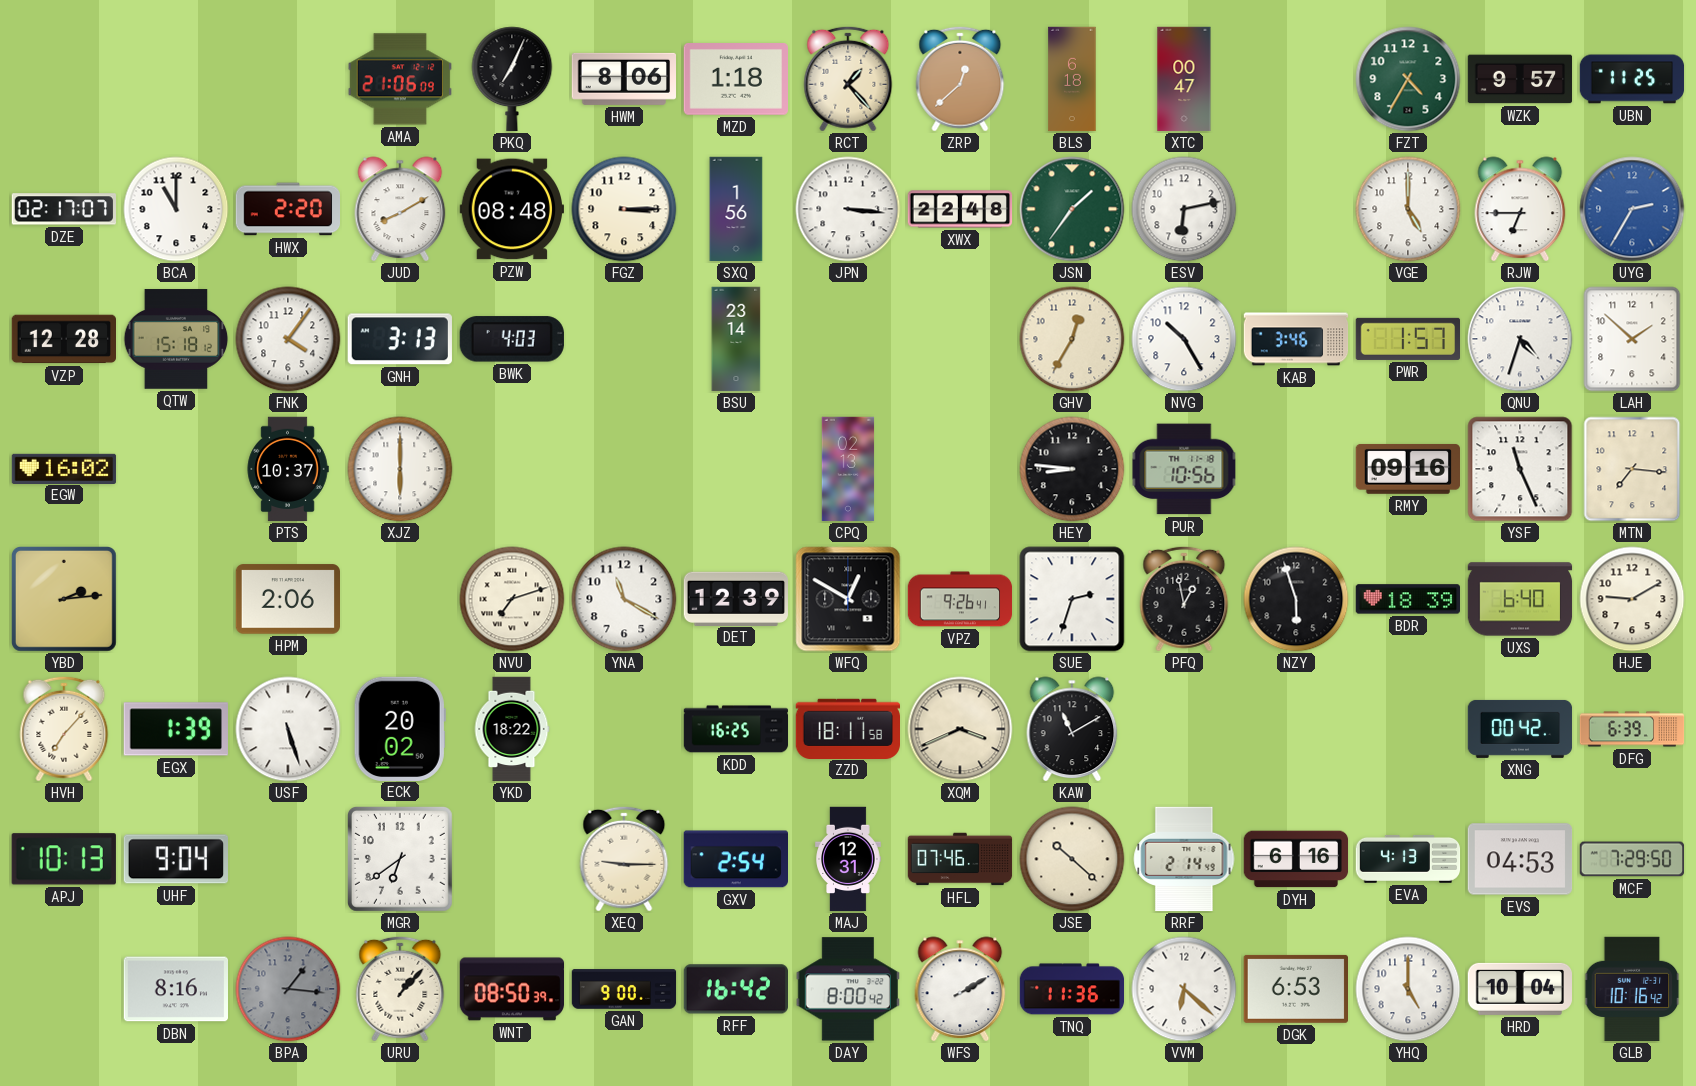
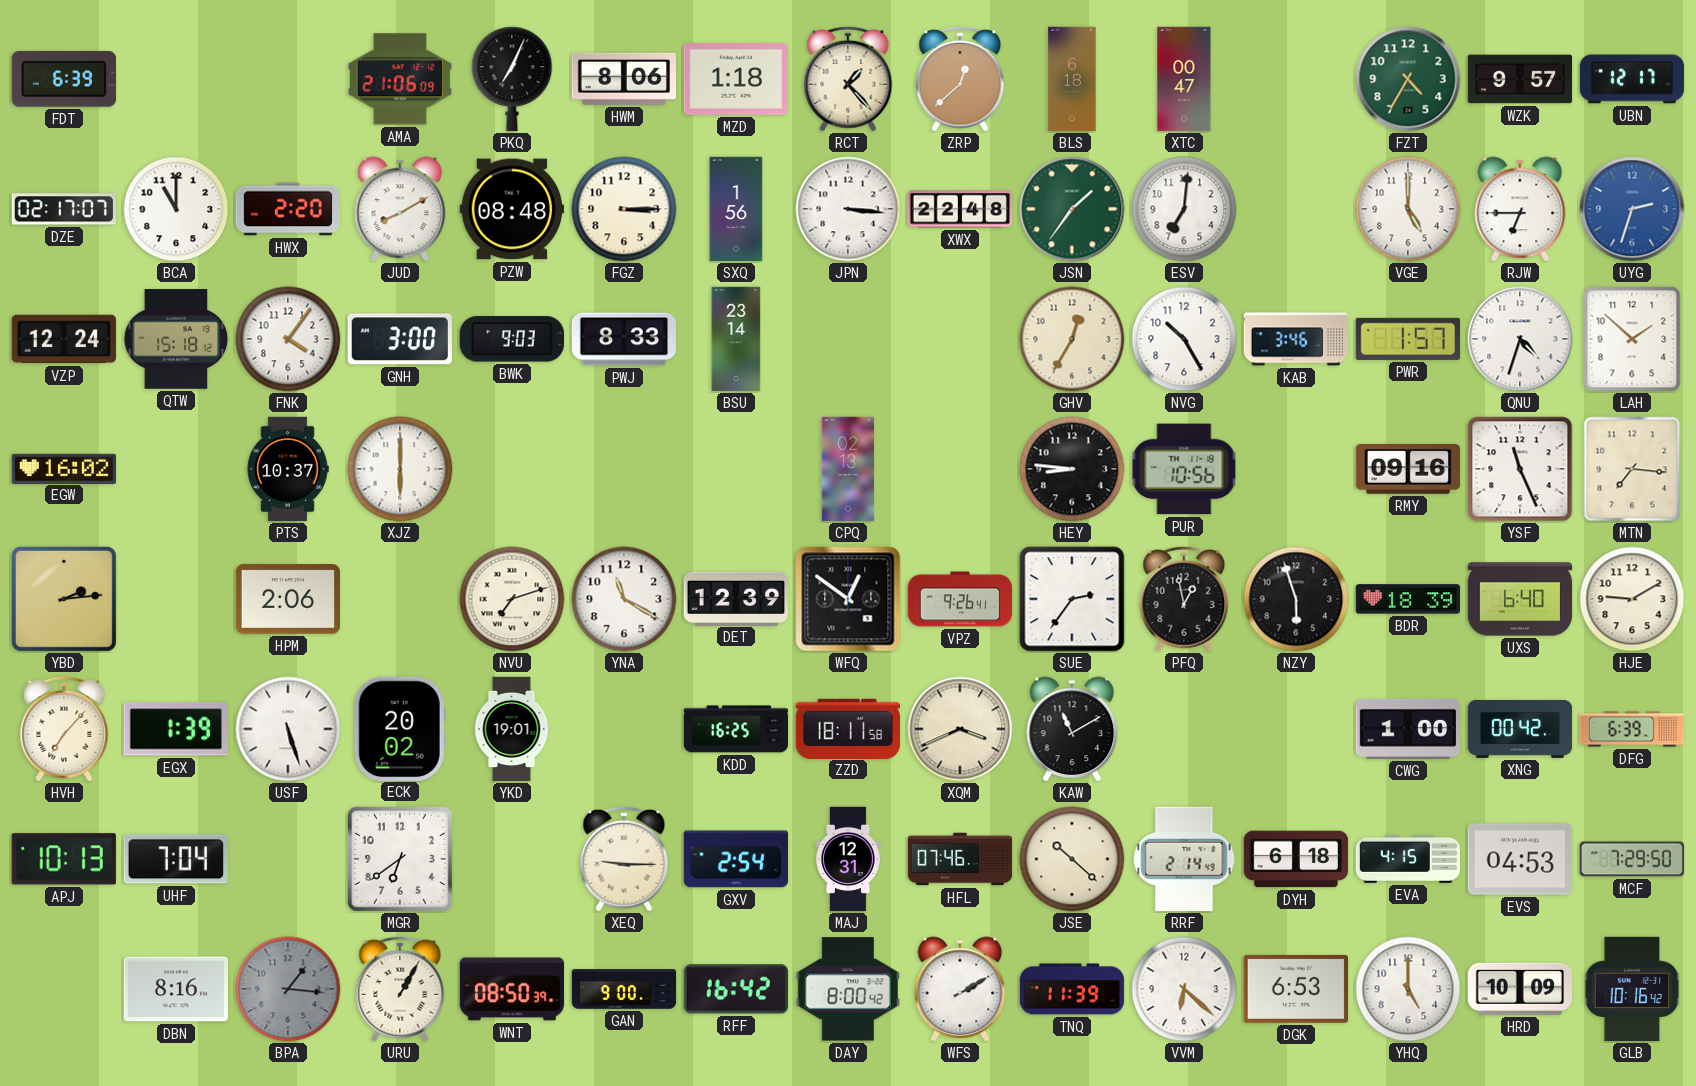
FDT: none -> 6:39 (64, 79)
UBN: 11:25 -> 12:17 (1632, 79)
ESV: 6:13 -> 7:01 (1184, 209)
UYG: 2:35 -> 2:33 (1632, 209)
VZP: 12:28 -> 12:24 (63, 339)
GNH: 3:13 -> 3:00 (400, 339)
BWK: 4:03 -> 9:03 (512, 339)
PWJ: none -> 8:33 (624, 339)
WFQ: 12:50 -> 12:51 (848, 599)
SUE: 2:33 -> 2:36 (1072, 599)
YKD: 18:22 -> 19:01 (512, 729)
CWG: none -> 1:00 (1408, 729)
UHF: 9:04 -> 7:04 (175, 859)
DYH: 6:16 -> 6:18 (1296, 859)
EVA: 4:13 -> 4:15 (1408, 859)
URU: 1:07 -> 1:05 (400, 989)
TNQ: 11:36 -> 11:39 (1072, 989)
HRD: 10:04 -> 10:09 (1519, 989)
